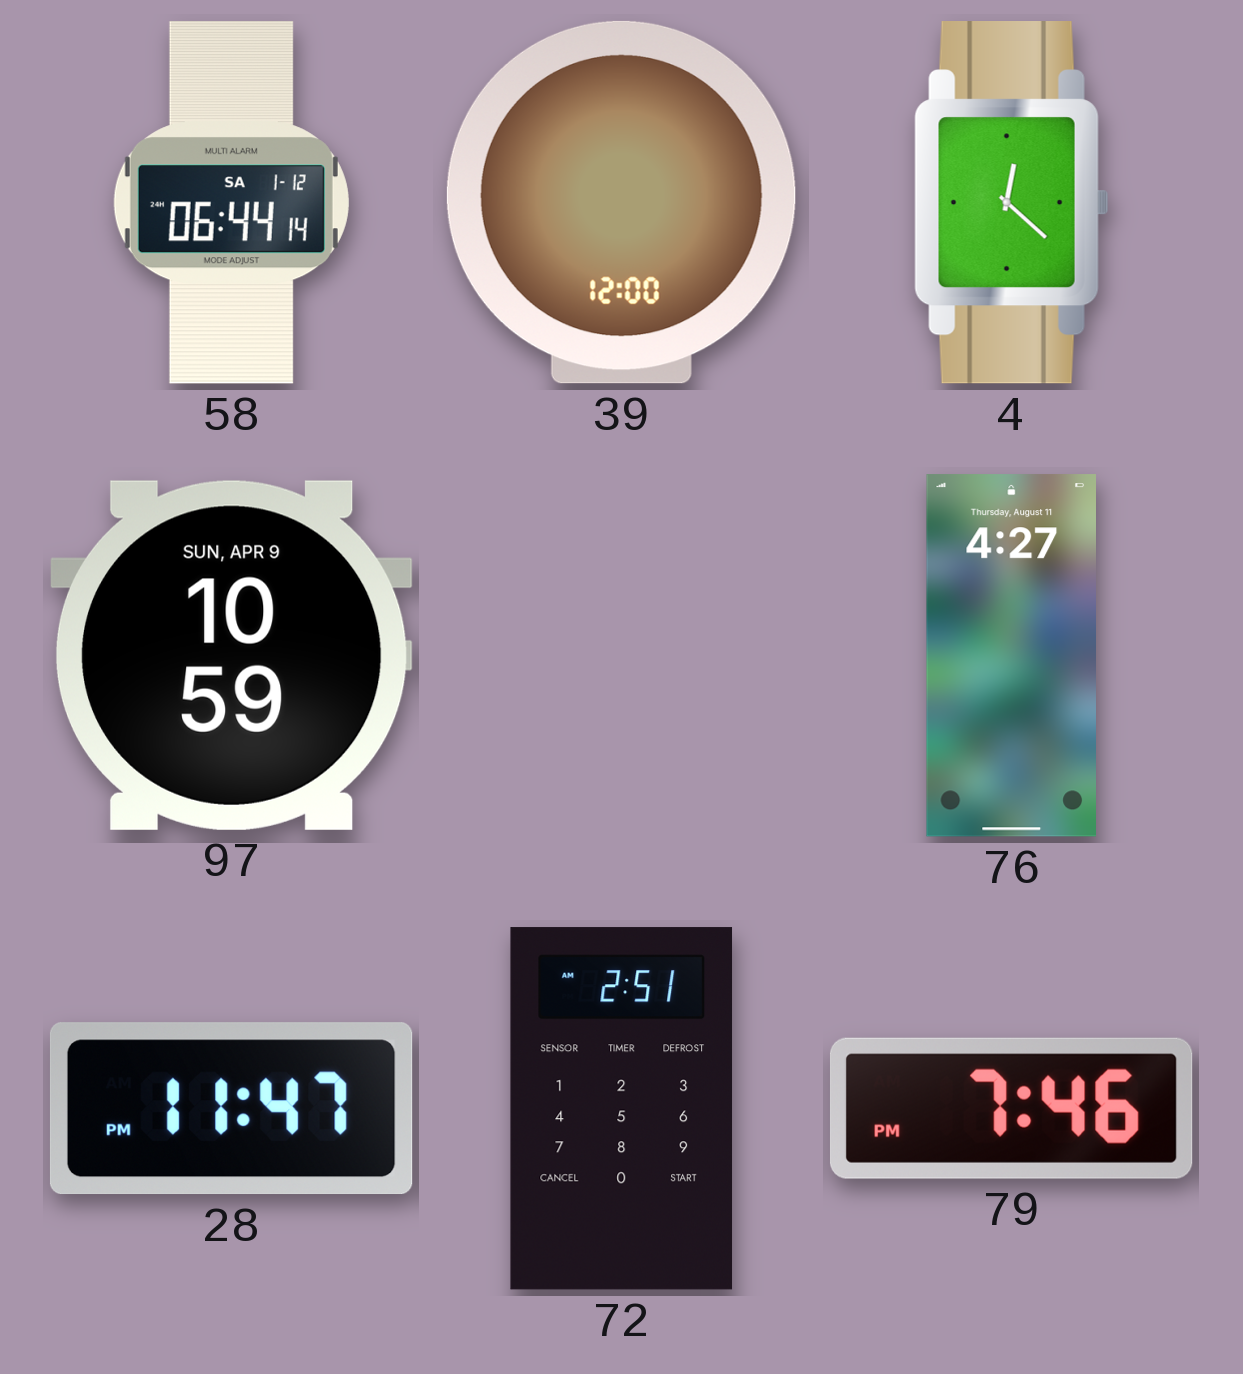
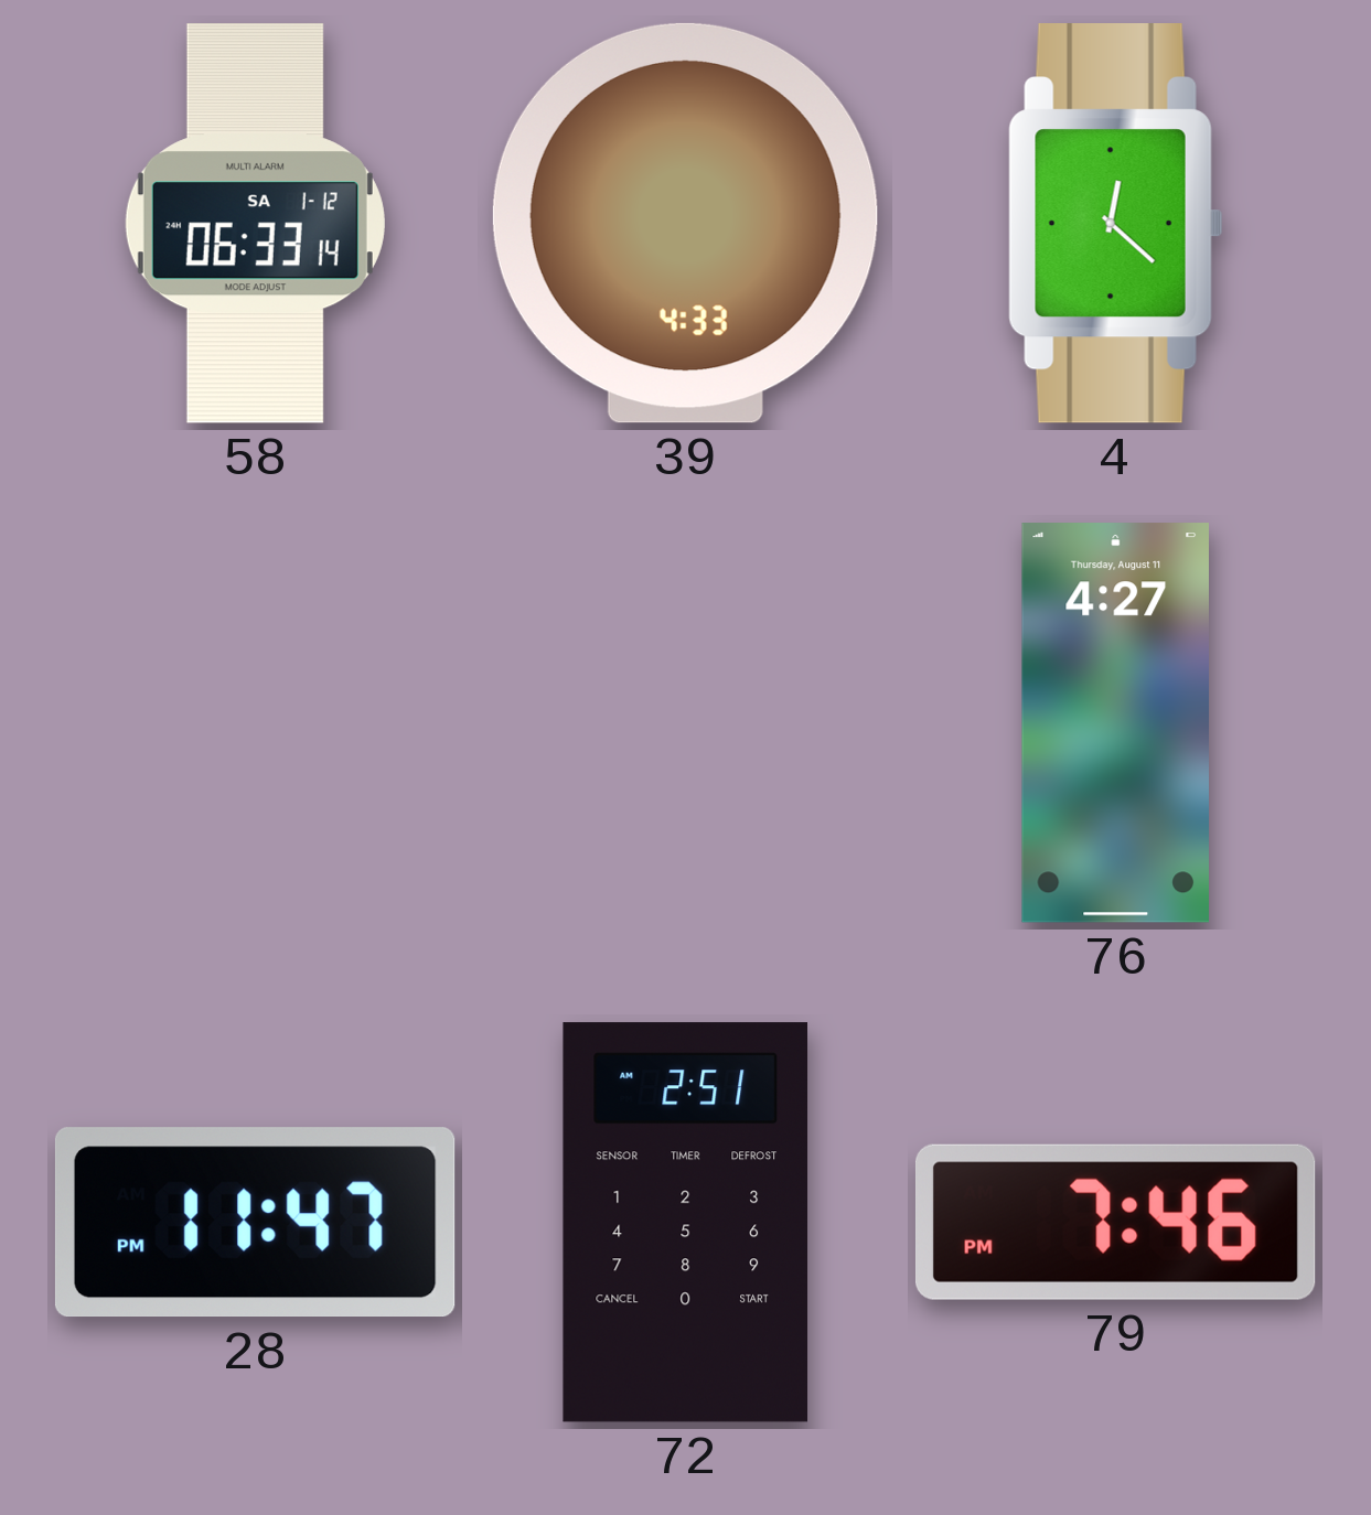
58: 06:44 -> 06:33 (255, 224)
39: 12:00 -> 4:33 (685, 223)
97: 10:59 -> none (231, 655)
